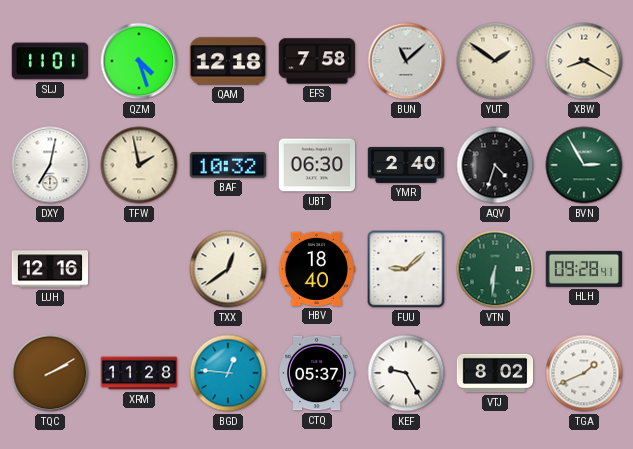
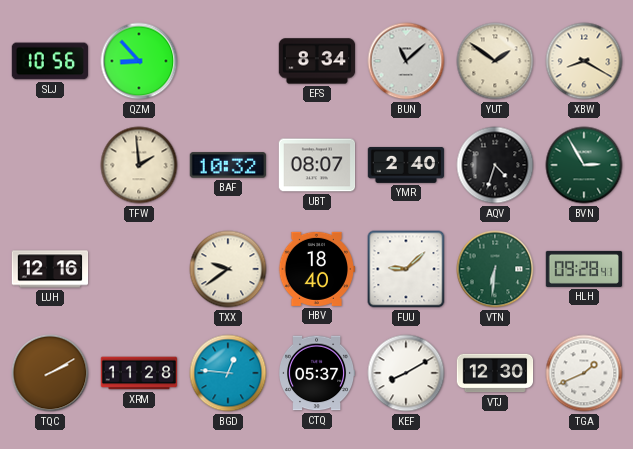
SLJ: 11:01 -> 10:56 (50, 61)
QZM: 4:27 -> 8:53 (139, 61)
QAM: 12:18 -> none (228, 61)
EFS: 7:58 -> 8:34 (317, 61)
DXY: 7:02 -> none (50, 165)
TFW: 1:58 -> 1:59 (139, 165)
UBT: 06:30 -> 08:07 (317, 165)
TXX: 12:39 -> 9:39 (228, 269)
KEF: 9:25 -> 8:10 (406, 373)
VTJ: 8:02 -> 12:30 (495, 373)
